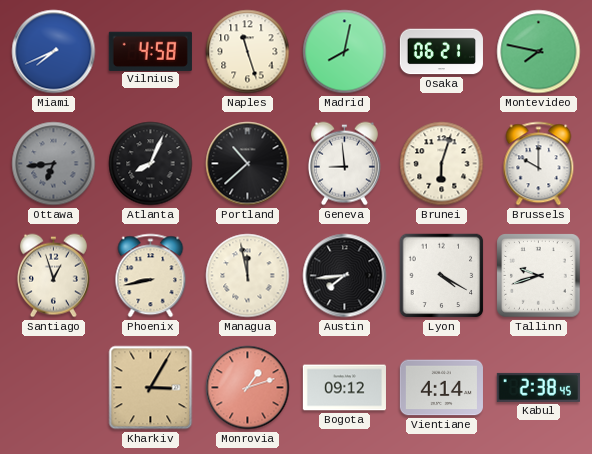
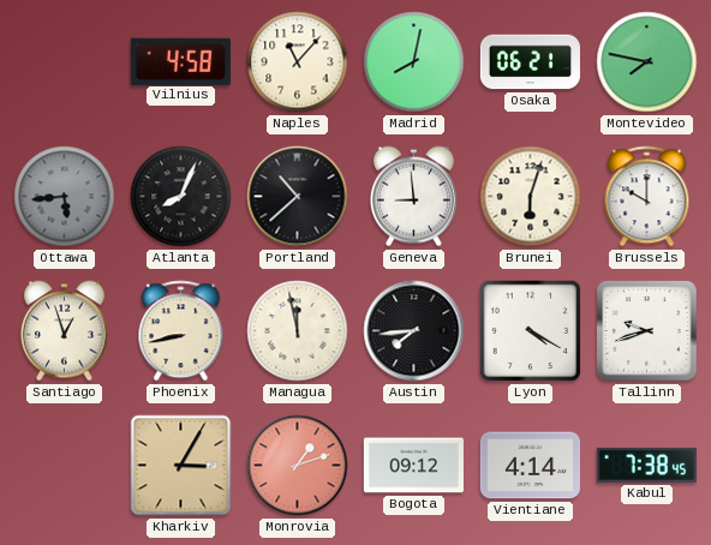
Miami: 7:41 -> none (54, 52)
Naples: 11:27 -> 11:07 (298, 62)
Ottawa: 6:44 -> 5:44 (65, 197)
Kabul: 2:38 -> 7:38 (646, 465)
